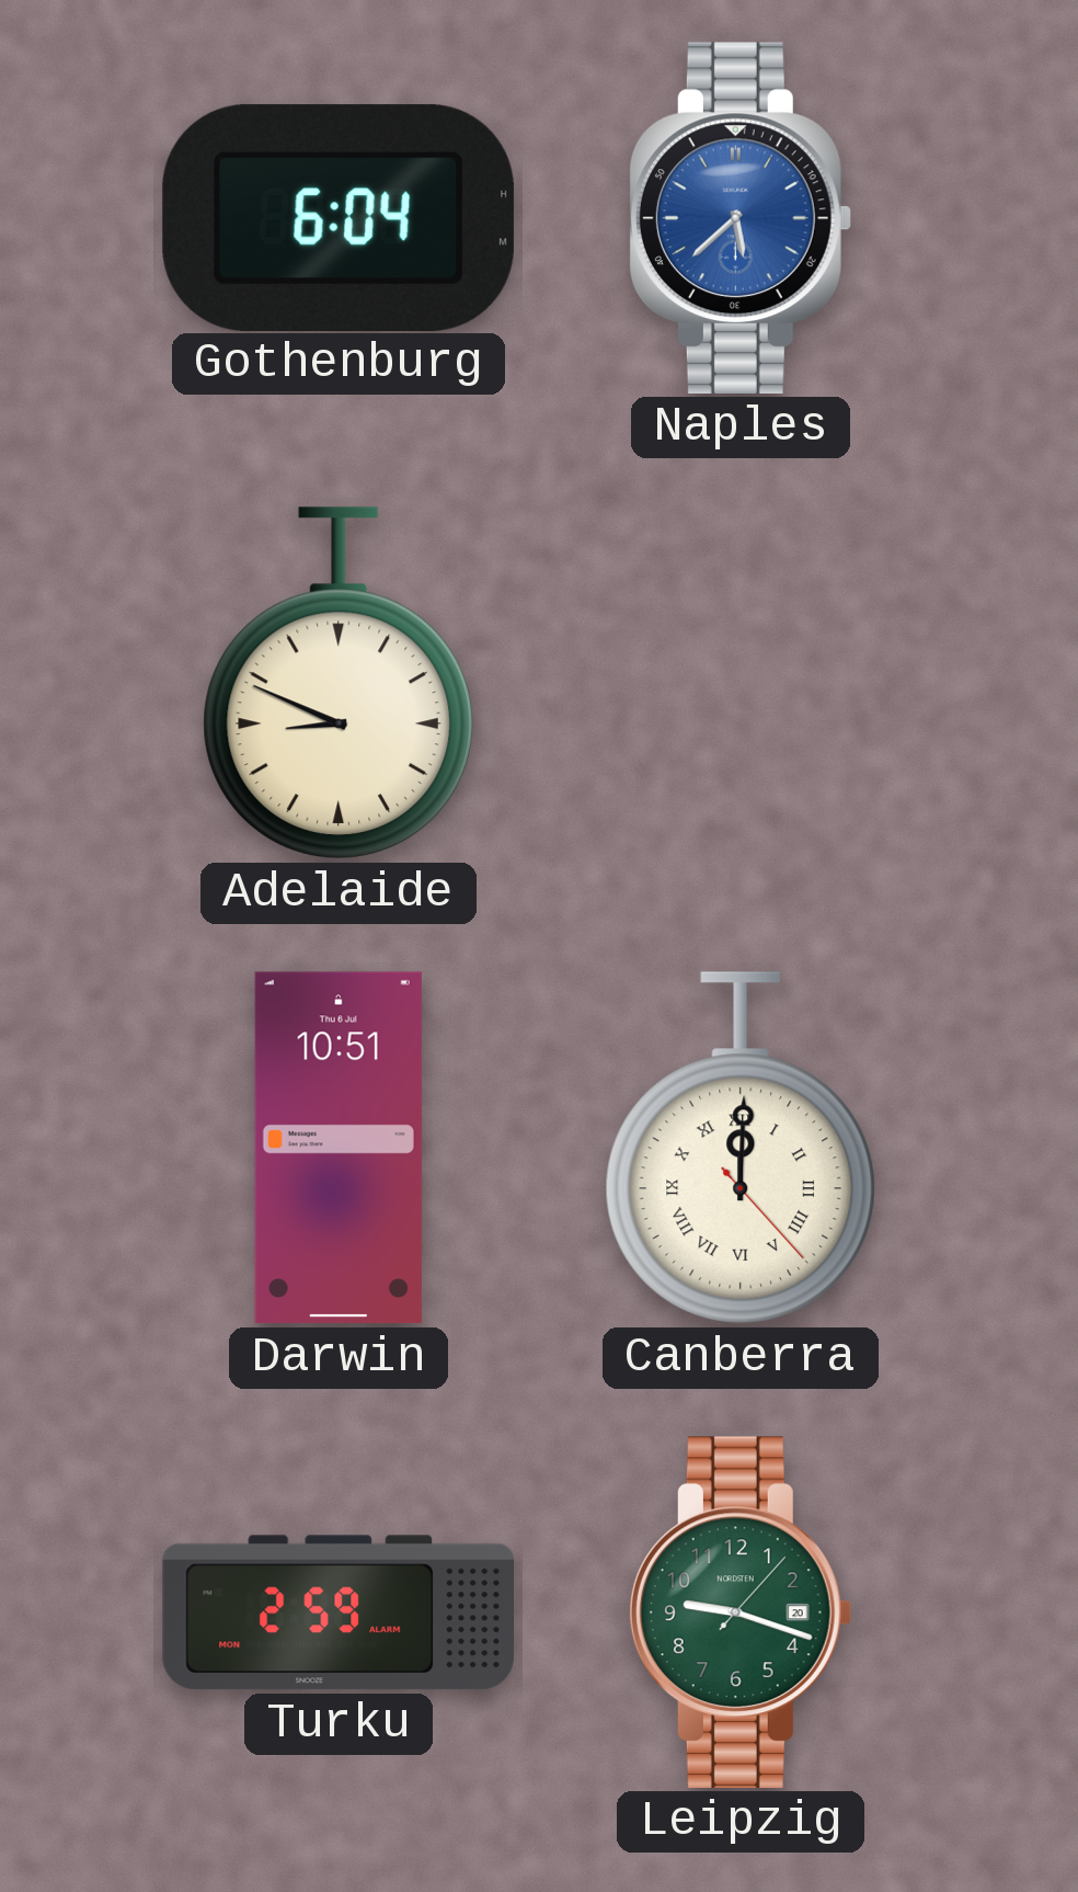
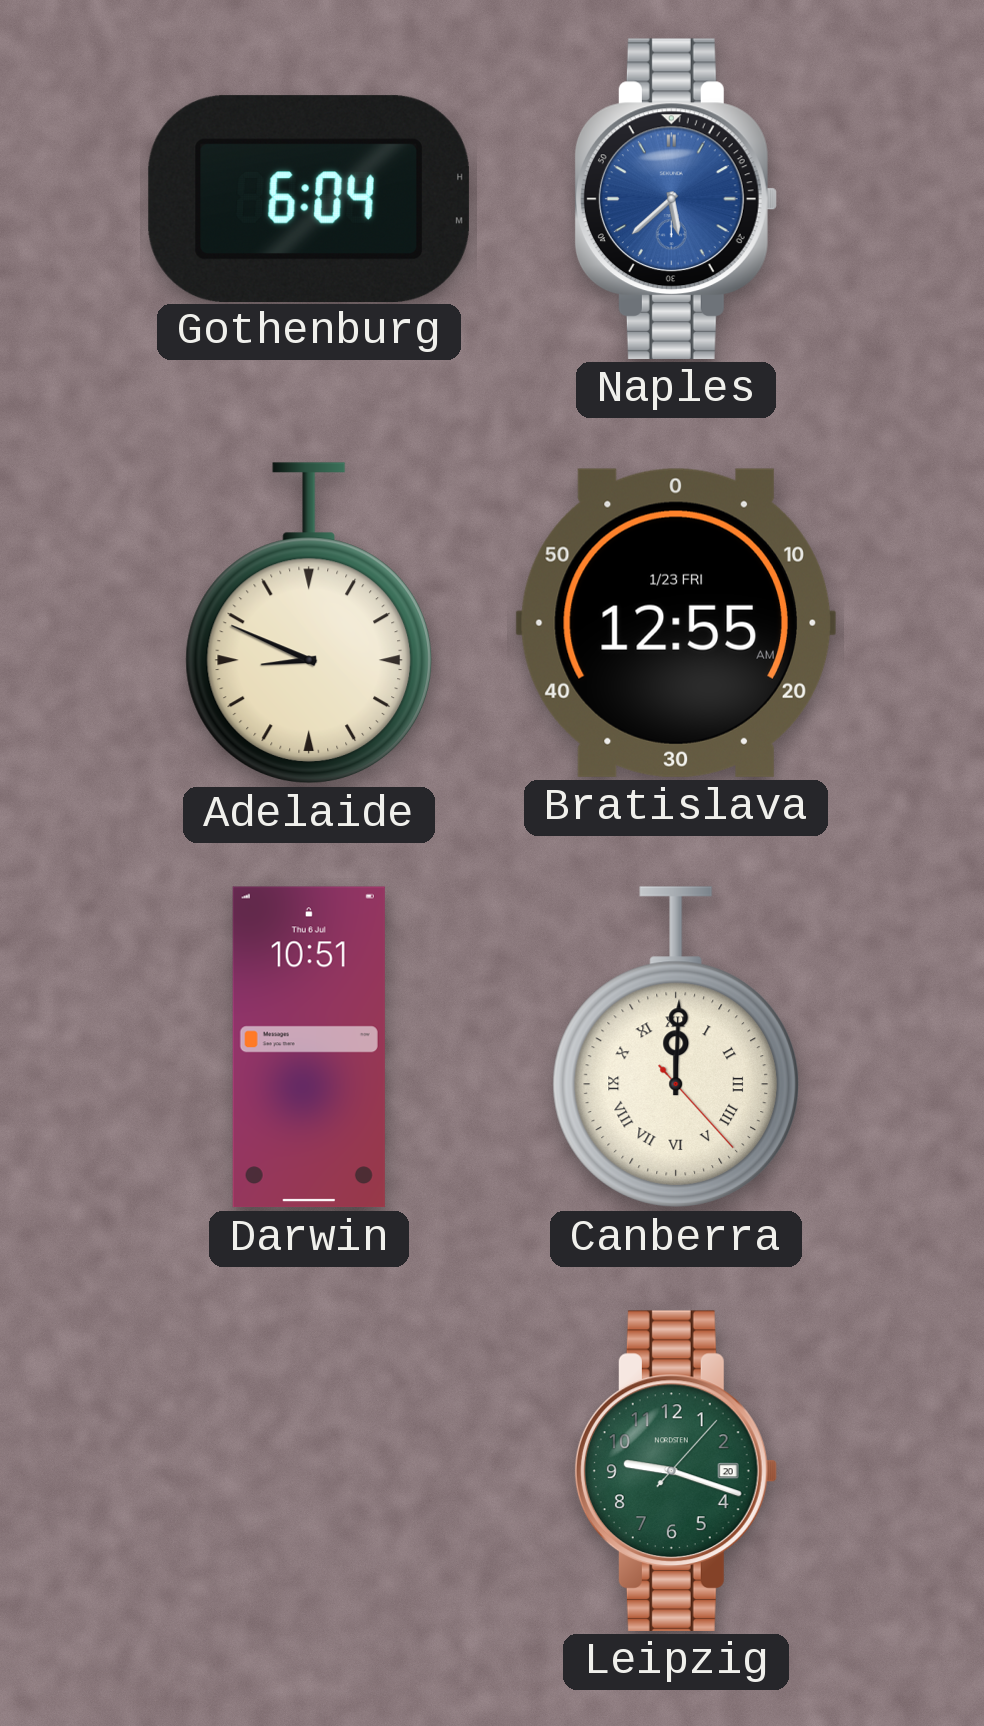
Bratislava: none -> 12:55 (676, 623)
Turku: 2:59 -> none (337, 1612)
